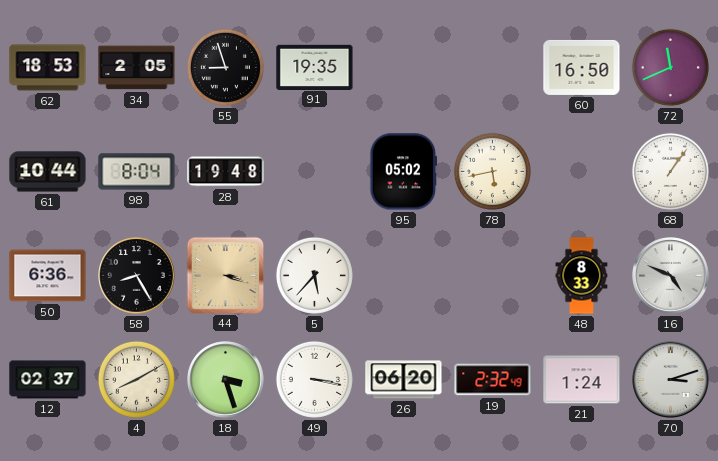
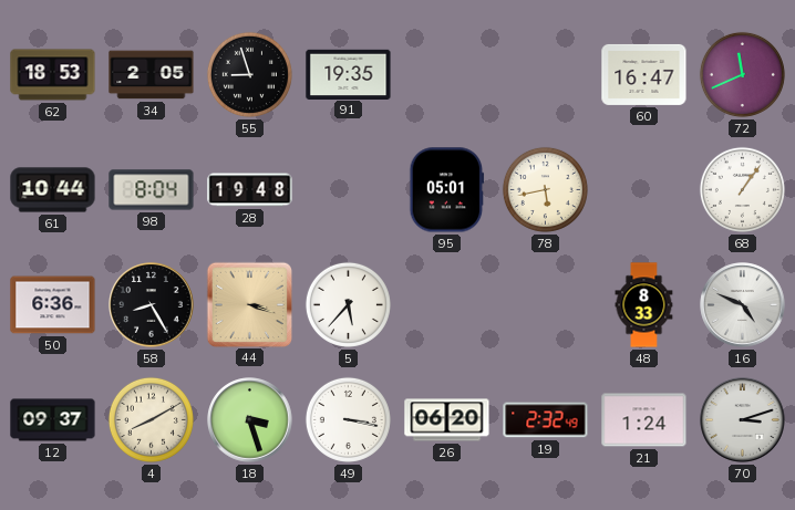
60: 16:50 -> 16:47 (644, 74)
95: 05:02 -> 05:01 (447, 190)
12: 02:37 -> 09:37 (53, 420)
